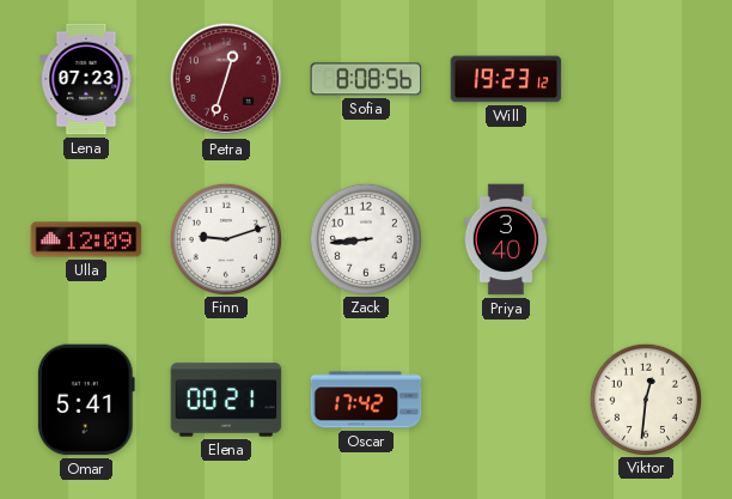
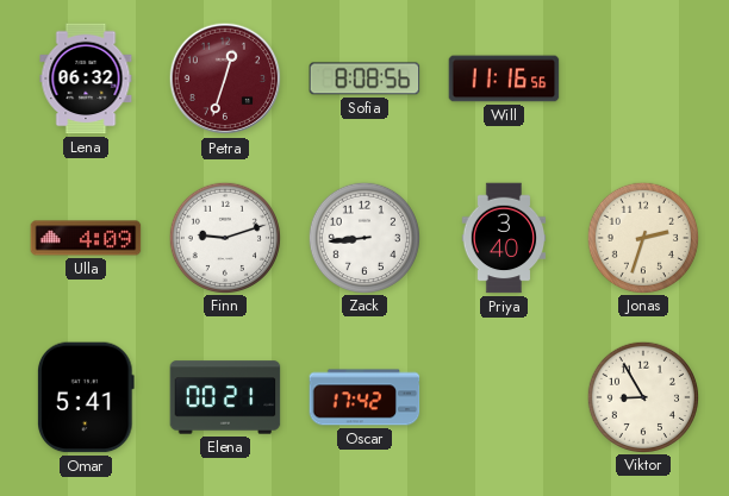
Lena: 07:23 -> 06:32 (86, 79)
Will: 19:23 -> 11:16 (504, 79)
Ulla: 12:09 -> 4:09 (86, 238)
Jonas: none -> 2:33 (642, 237)
Viktor: 12:31 -> 8:55 (642, 396)
